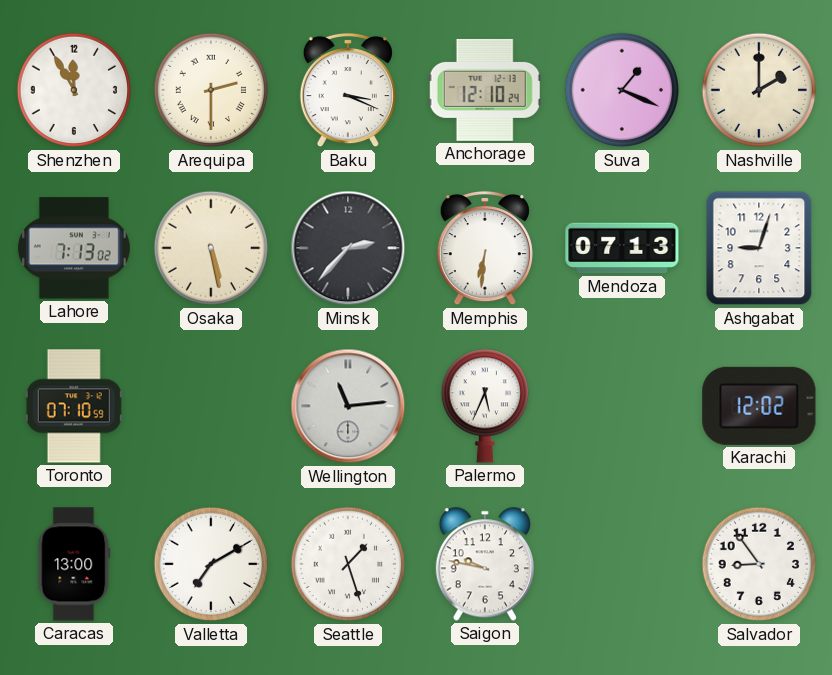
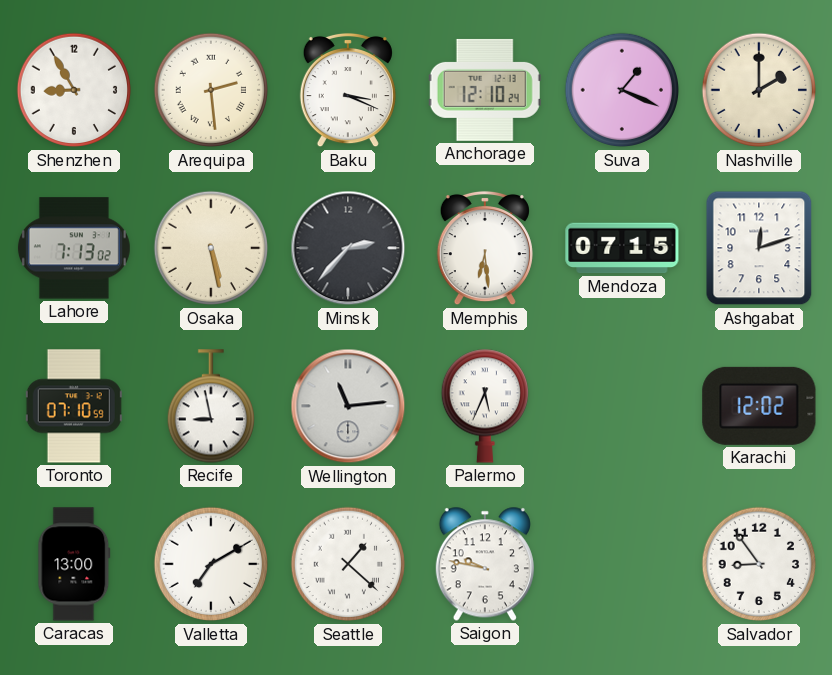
Shenzhen: 11:55 -> 8:55 (74, 90)
Arequipa: 2:30 -> 2:29 (211, 90)
Memphis: 6:31 -> 6:29 (485, 248)
Mendoza: 07:13 -> 07:15 (622, 248)
Ashgabat: 9:03 -> 12:12 (759, 248)
Recife: none -> 8:58 (210, 406)
Seattle: 1:27 -> 1:22 (348, 564)
